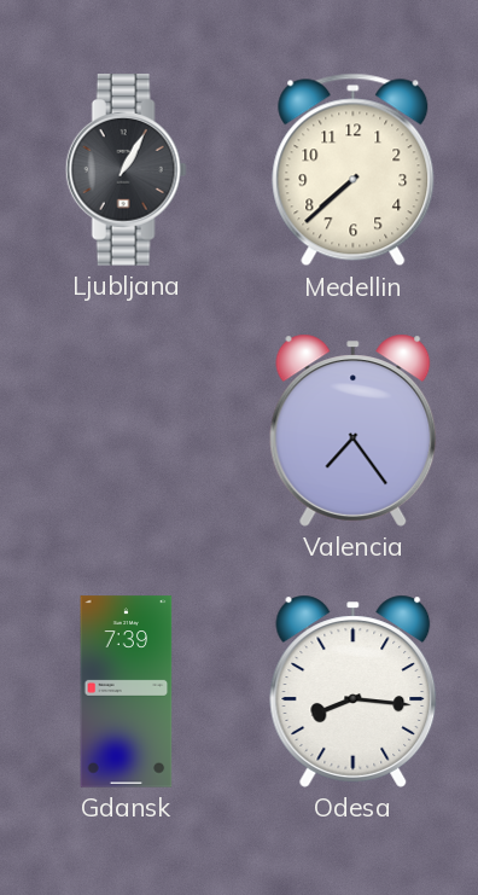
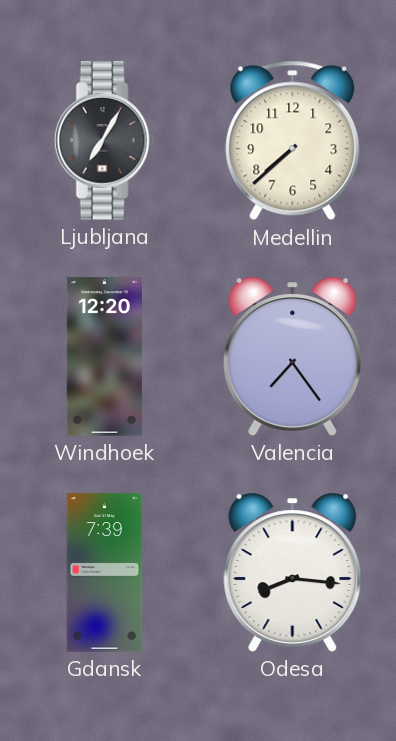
Ljubljana: 1:05 -> 7:05 (104, 141)
Windhoek: none -> 12:20 (104, 357)
